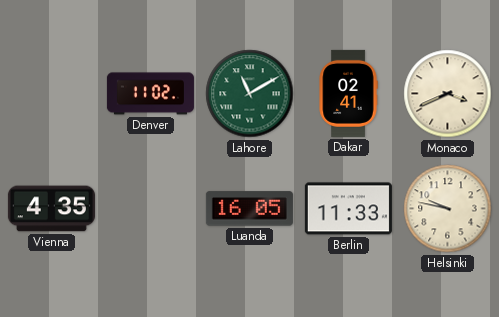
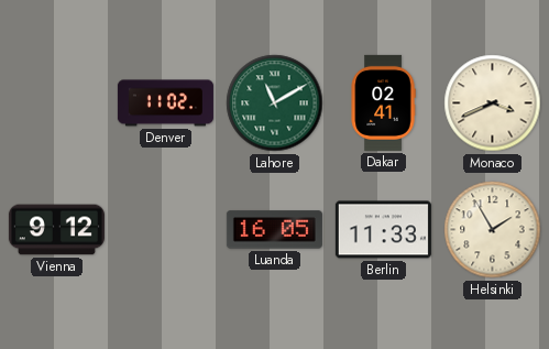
Vienna: 4:35 -> 9:12 (56, 230)
Helsinki: 9:47 -> 1:55 (493, 230)
